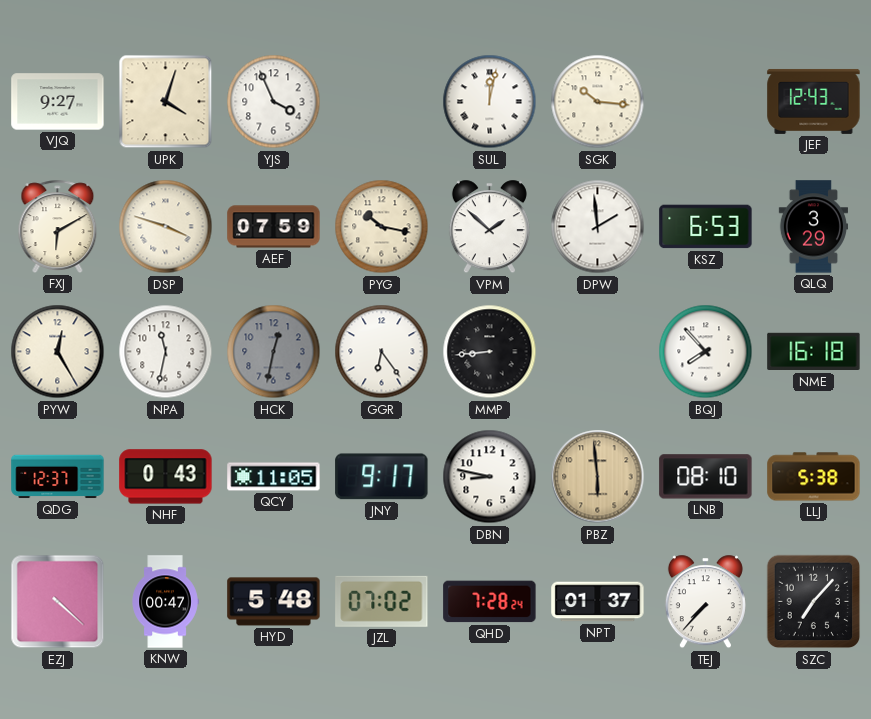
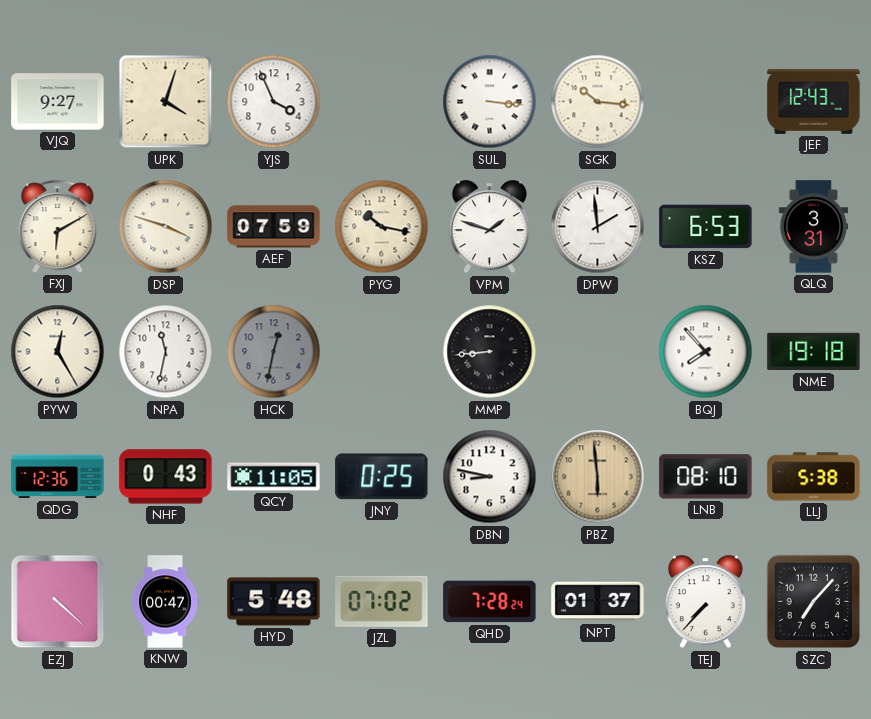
SUL: 12:02 -> 3:16 (490, 102)
VPM: 1:52 -> 1:48 (489, 227)
QLQ: 3:29 -> 3:31 (813, 227)
GGR: 6:24 -> none (382, 352)
NME: 16:18 -> 19:18 (814, 352)
QDG: 12:37 -> 12:36 (58, 477)
JNY: 9:17 -> 0:25 (382, 477)
